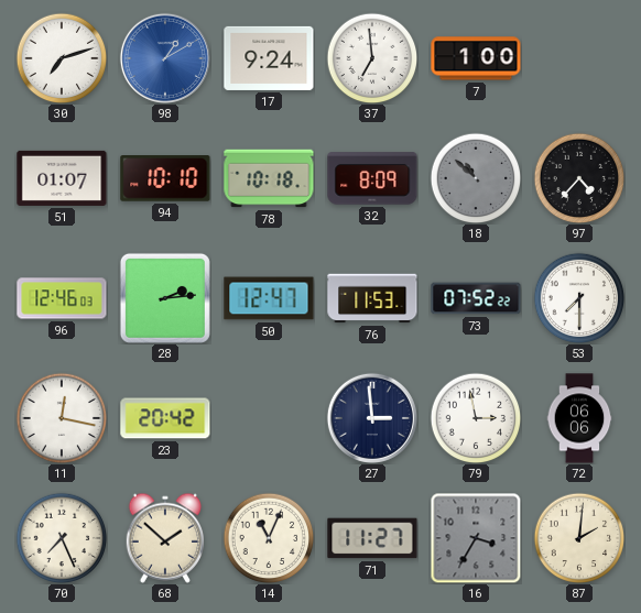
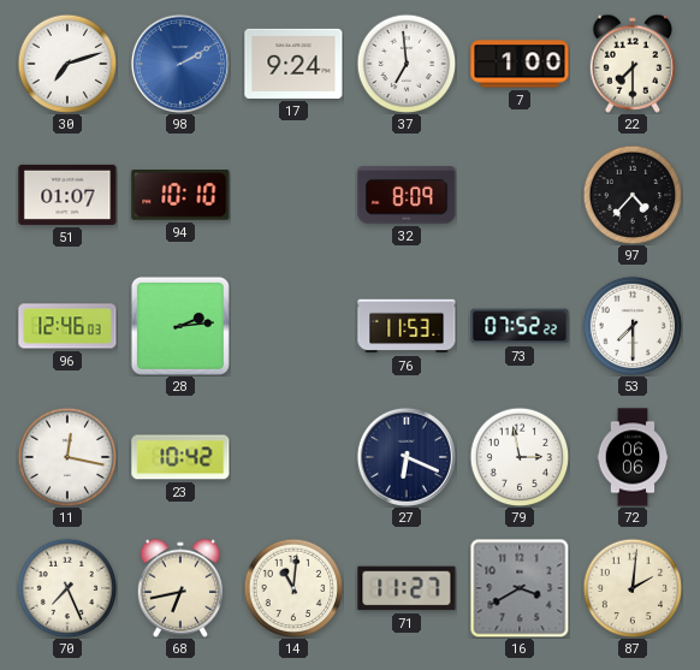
98: 1:10 -> 2:10 (180, 64)
22: none -> 7:30 (631, 64)
78: 10:18 -> none (269, 178)
18: 10:52 -> none (476, 178)
50: 12:47 -> none (269, 298)
23: 20:42 -> 10:42 (180, 457)
27: 2:59 -> 6:19 (407, 457)
68: 1:52 -> 6:43 (179, 588)
14: 11:04 -> 11:01 (293, 588)
16: 3:35 -> 3:40 (520, 588)
